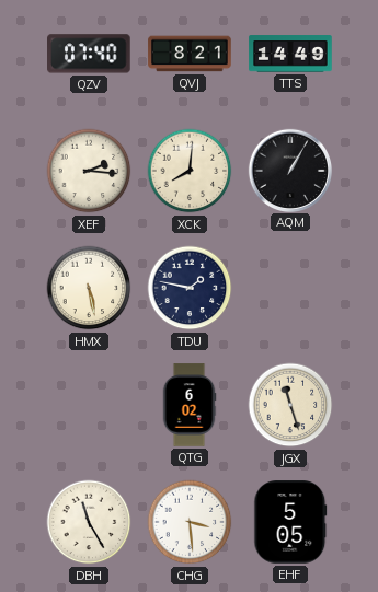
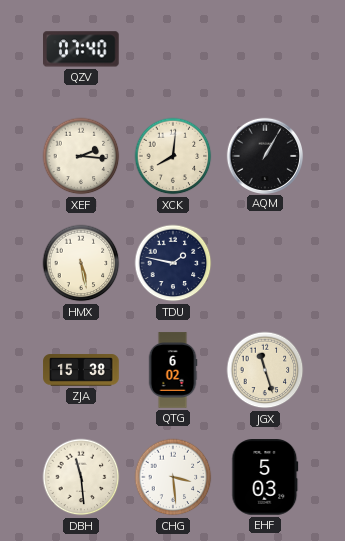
QVJ: 8:21 -> none (190, 54)
TTS: 14:49 -> none (290, 54)
ZJA: none -> 15:38 (81, 370)
DBH: 11:25 -> 11:29 (81, 477)
EHF: 5:05 -> 5:03 (265, 477)
